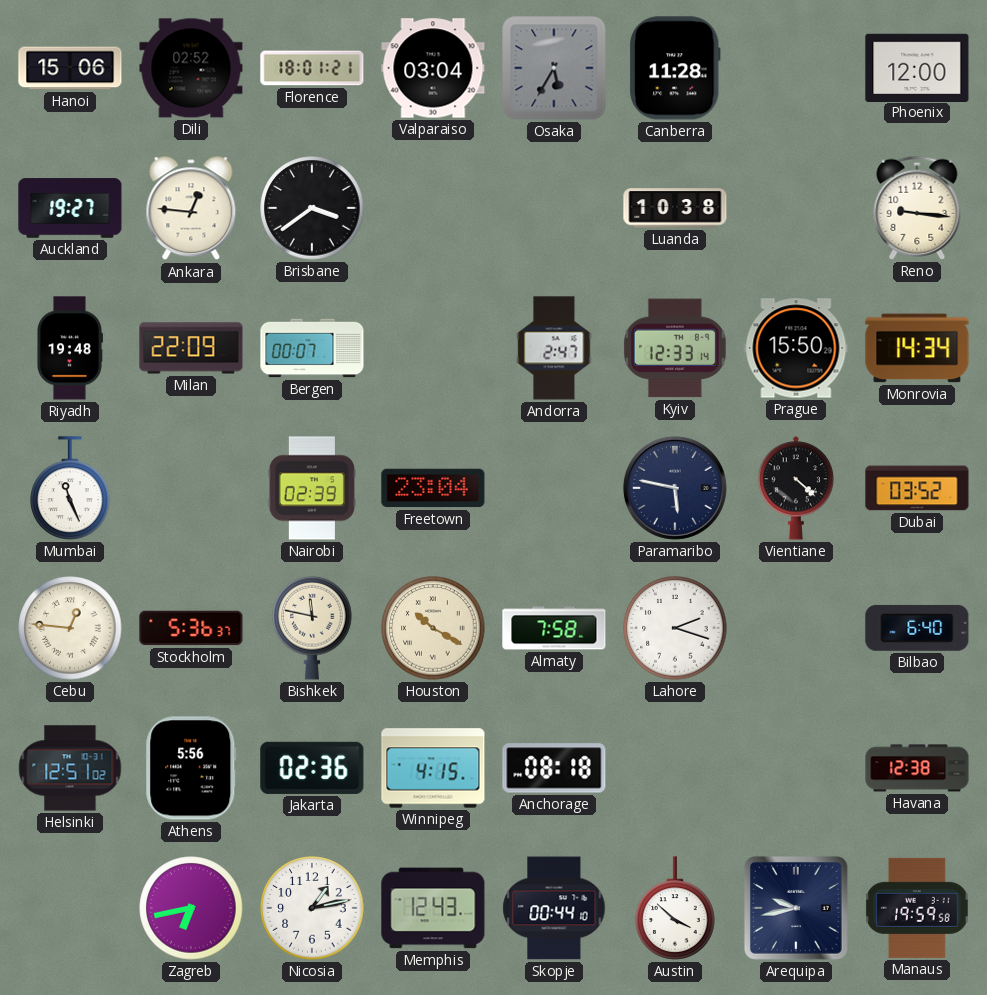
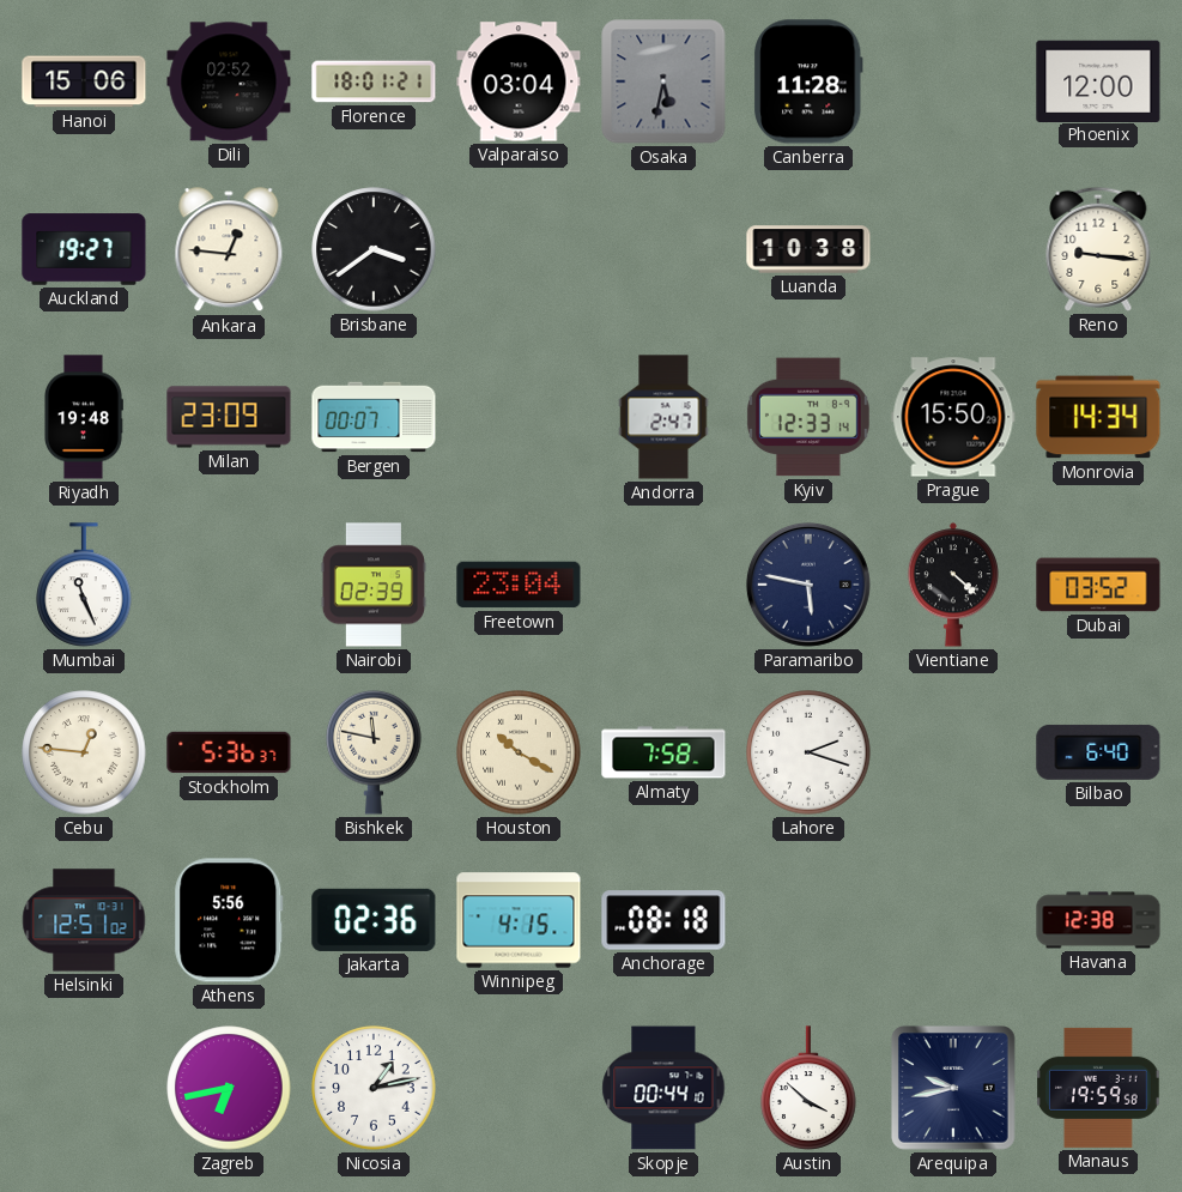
Osaka: 5:35 -> 5:32 (663, 81)
Milan: 22:09 -> 23:09 (229, 417)
Memphis: 12:43 -> none (433, 908)
